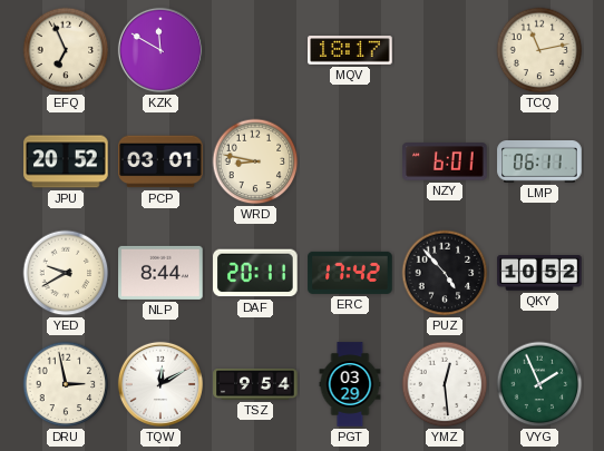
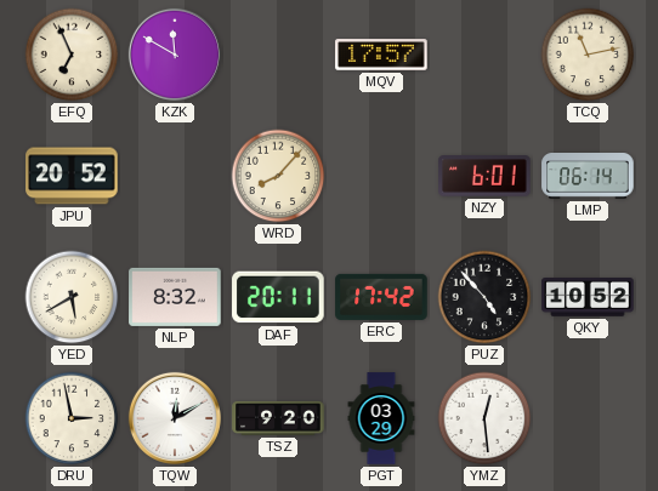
MQV: 18:17 -> 17:57 (381, 55)
PCP: 03:01 -> none (160, 161)
WRD: 8:47 -> 8:07 (278, 176)
LMP: 06:11 -> 06:14 (588, 177)
YED: 9:40 -> 5:40 (72, 297)
NLP: 8:44 -> 8:32 (175, 297)
TSZ: 9:54 -> 9:20 (278, 419)
VYG: 1:56 -> none (539, 384)
